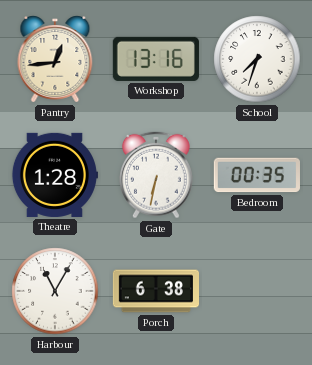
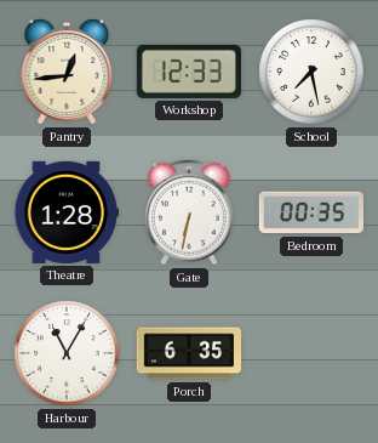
Workshop: 13:16 -> 12:33 (189, 72)
School: 7:33 -> 7:28 (311, 72)
Porch: 6:38 -> 6:35 (188, 353)
